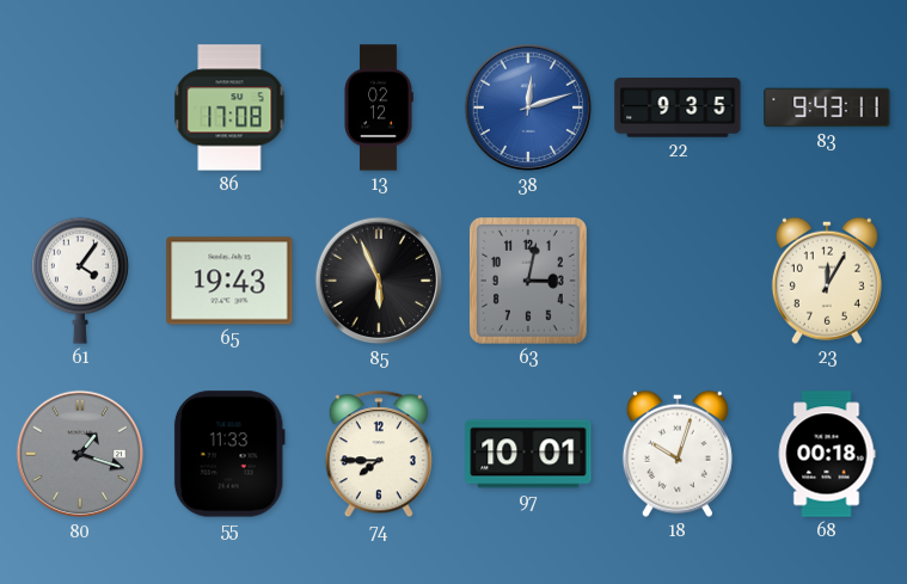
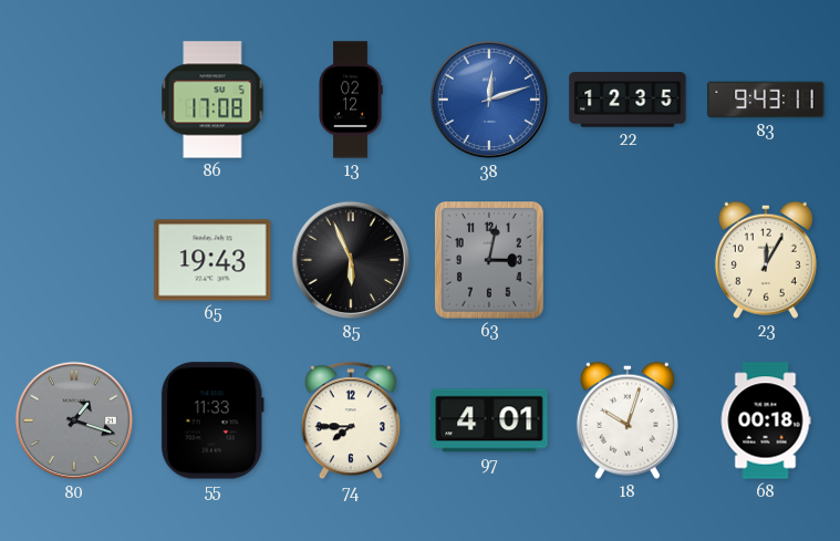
22: 9:35 -> 12:35 (628, 100)
61: 4:06 -> none (80, 281)
97: 10:01 -> 4:01 (489, 420)
